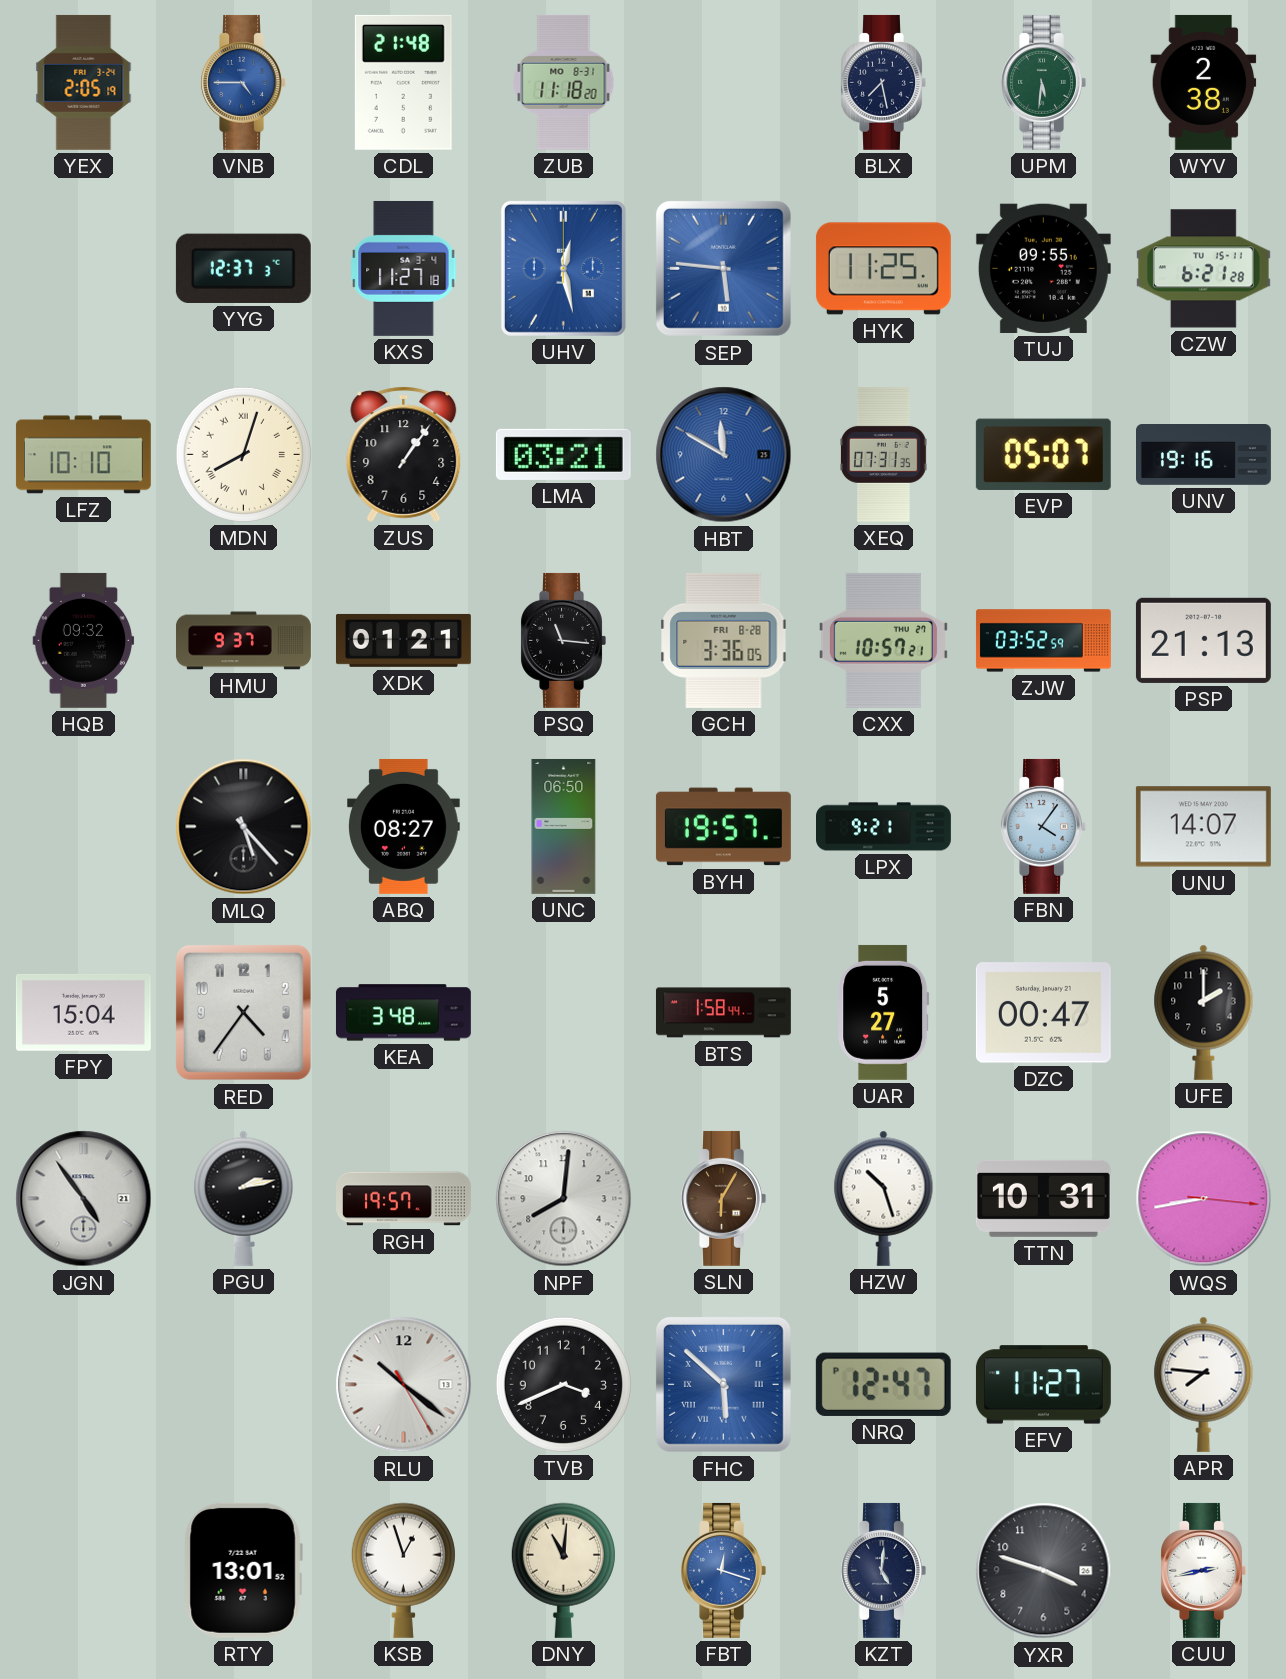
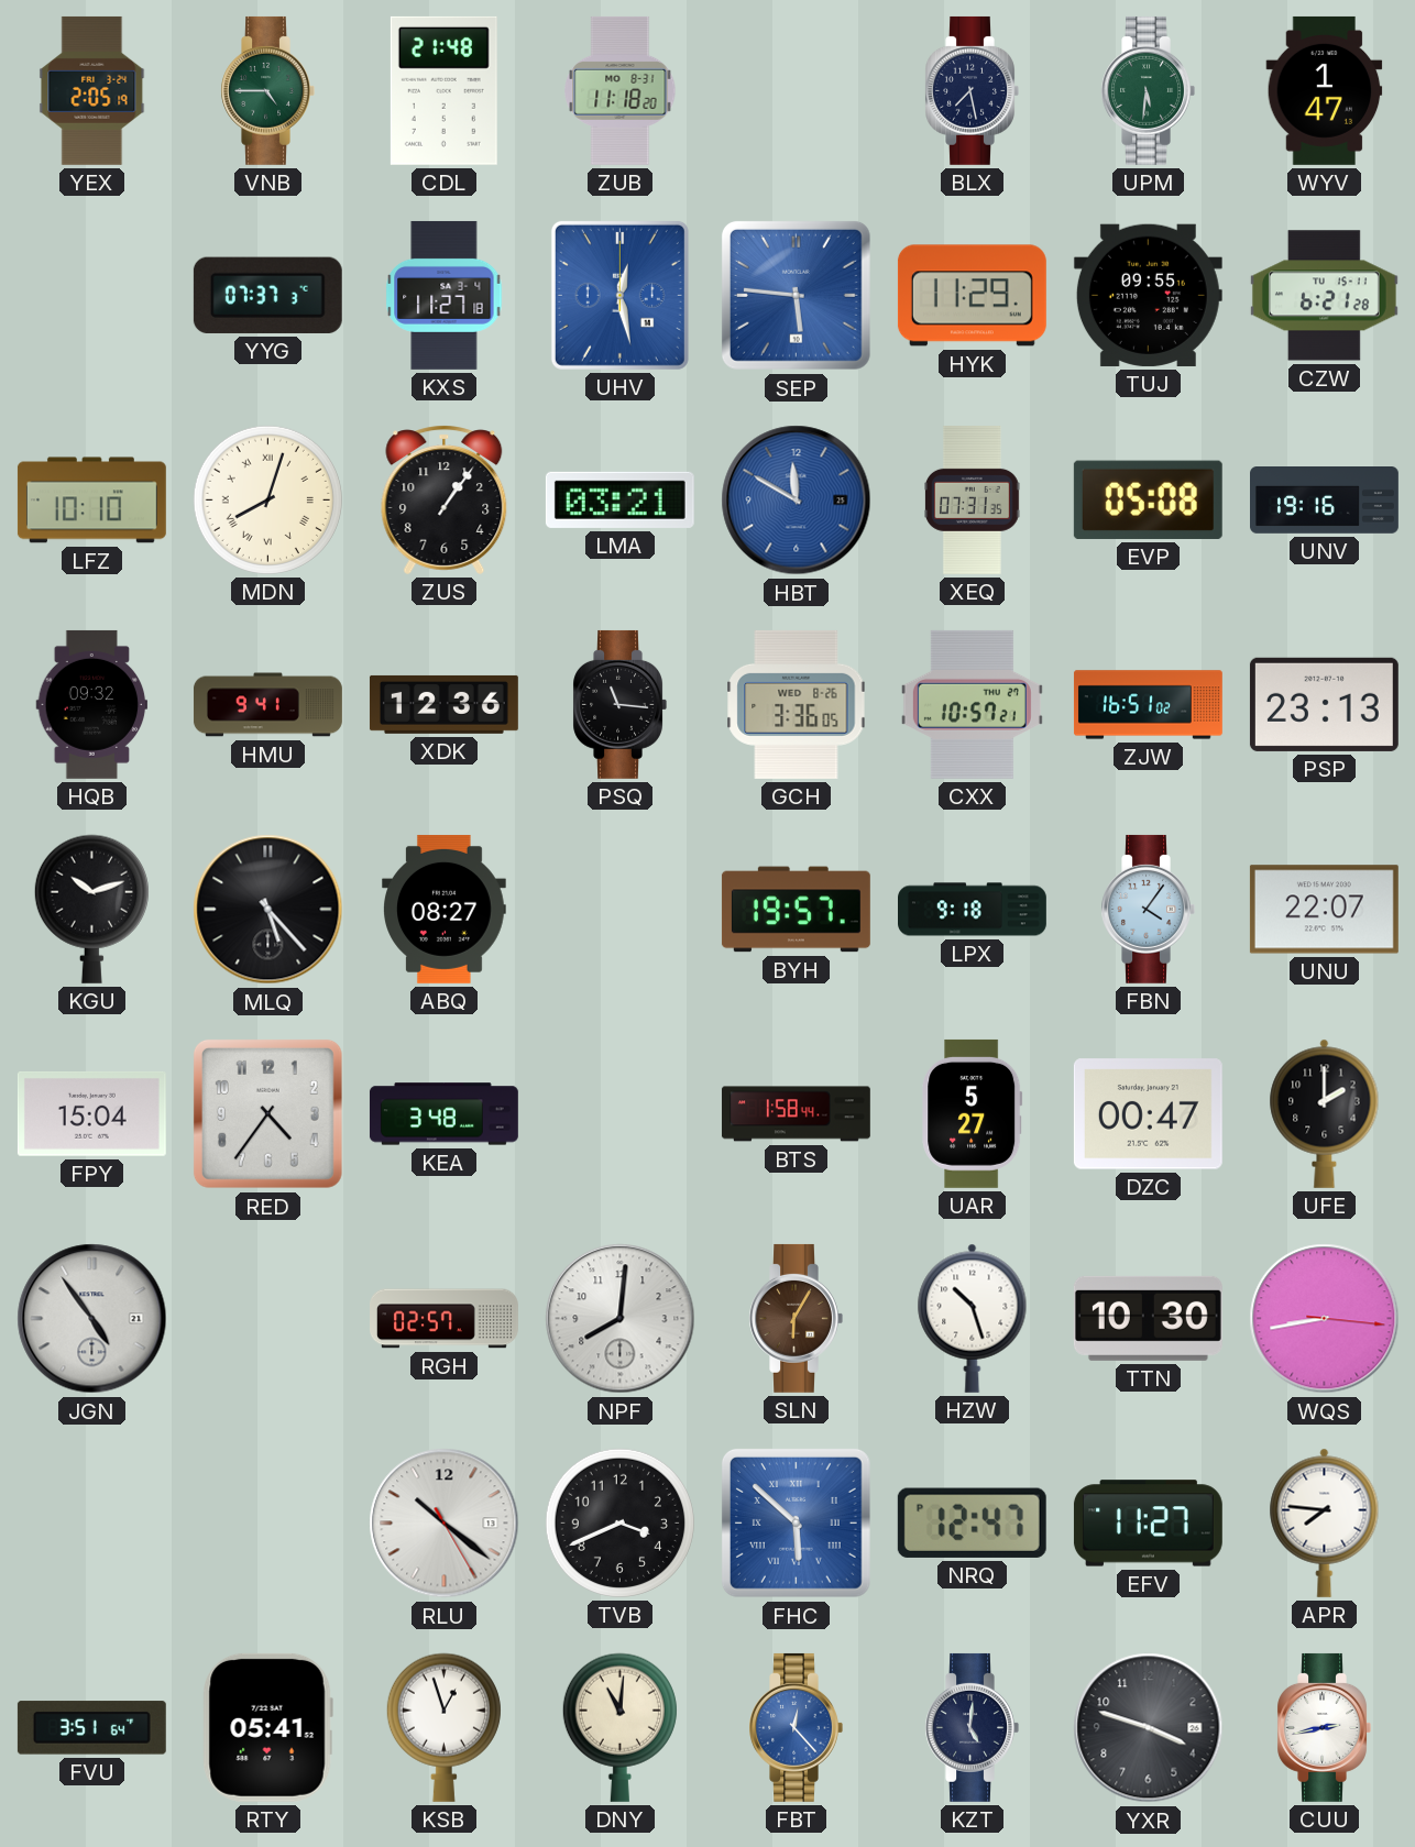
VNB dial: blue -> green (267, 90)
WYV: 2:38 -> 1:47 (1325, 90)
YYG: 12:37 -> 07:37 (267, 295)
HYK: 11:25 -> 11:29 (972, 296)
EVP: 05:07 -> 05:08 (1148, 499)
HMU: 9:37 -> 9:41 (267, 705)
XDK: 01:21 -> 12:36 (443, 704)
GCH date: FRI 8-28 -> WED 8-26 (797, 704)
ZJW: 03:52 -> 16:51 (1148, 705)
PSP: 21:13 -> 23:13 (1324, 704)
KGU: none -> 10:12 (91, 909)
UNC: 06:50 -> none (564, 826)
LPX: 9:21 -> 9:18 (973, 910)
UNU: 14:07 -> 22:07 (1324, 910)
PGU: 2:13 -> none (244, 1198)
RGH: 19:57 -> 02:57 (445, 1319)
TTN: 10:31 -> 10:30 (1148, 1318)
FVU: none -> 3:51 (91, 1728)
RTY: 13:01 -> 05:41 (267, 1727)
FBT: 12:18 -> 12:23 (796, 1727)
